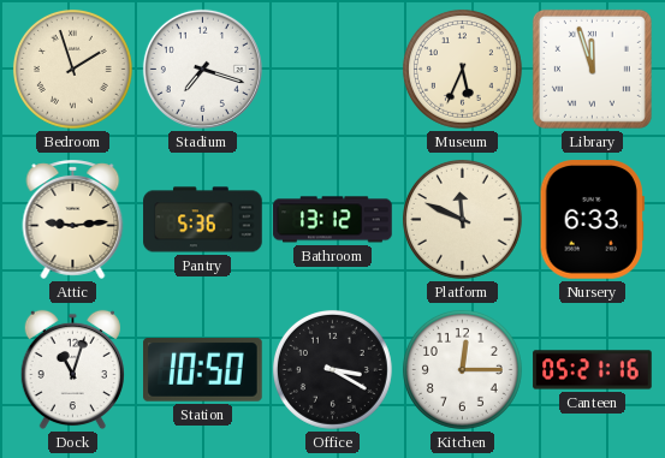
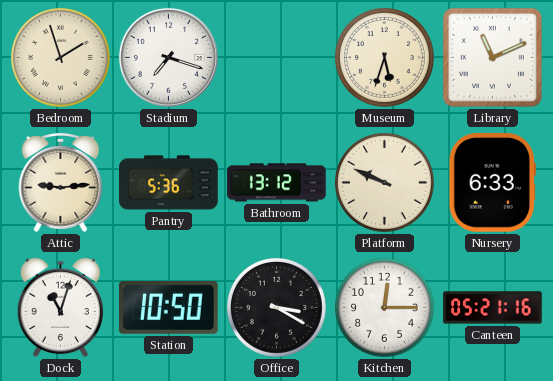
Museum: 5:34 -> 5:33 (384, 57)
Library: 11:57 -> 11:11 (492, 57)
Platform: 11:49 -> 9:49 (384, 182)
